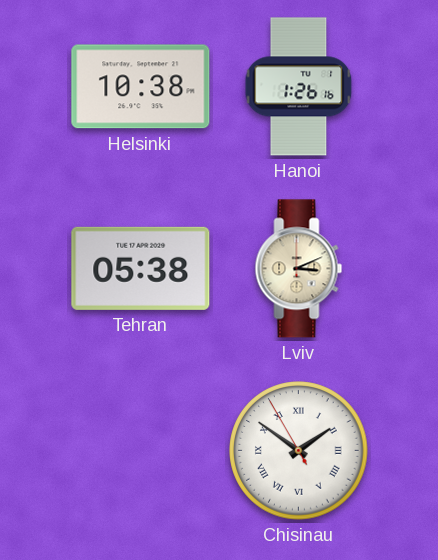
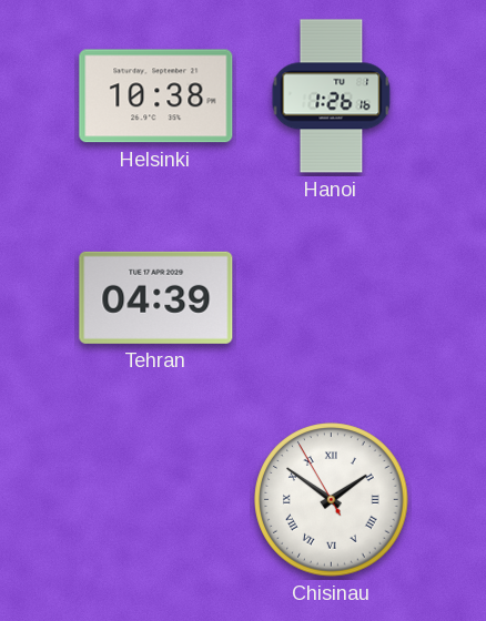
Tehran: 05:38 -> 04:39 (156, 297)
Lviv: 3:11 -> none (299, 269)
